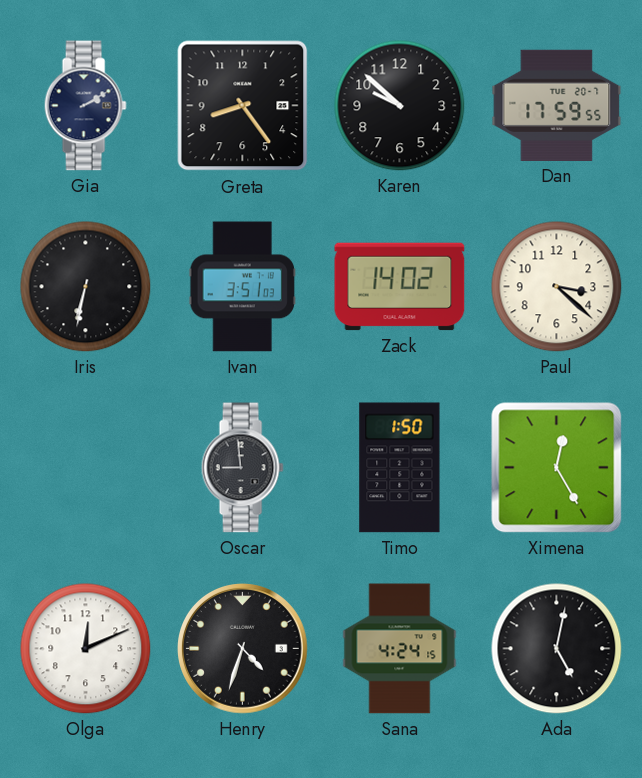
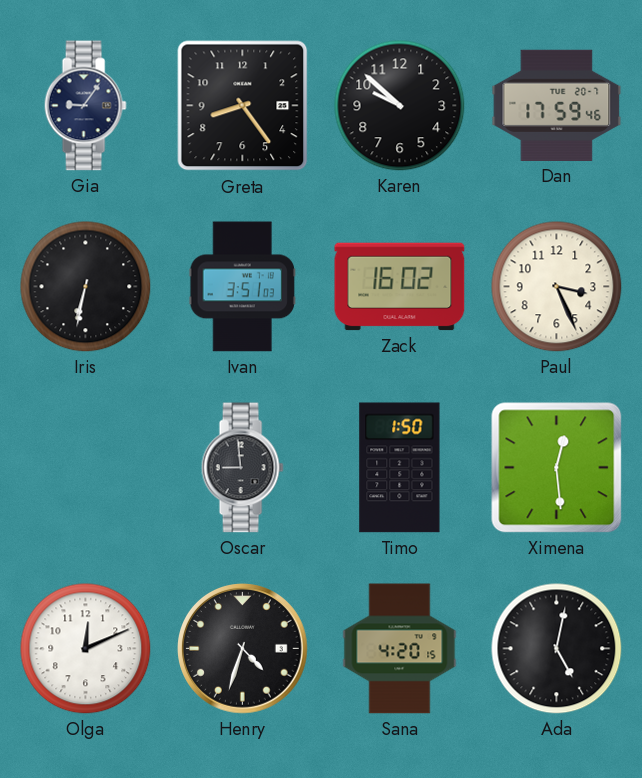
Gia: 2:10 -> 9:06 (85, 106)
Dan: 17:59:55 -> 17:59:46 (557, 105)
Zack: 14:02 -> 16:02 (400, 287)
Paul: 3:22 -> 3:26 (557, 287)
Ximena: 12:25 -> 12:29 (557, 468)
Sana: 4:24 -> 4:20 (400, 649)
